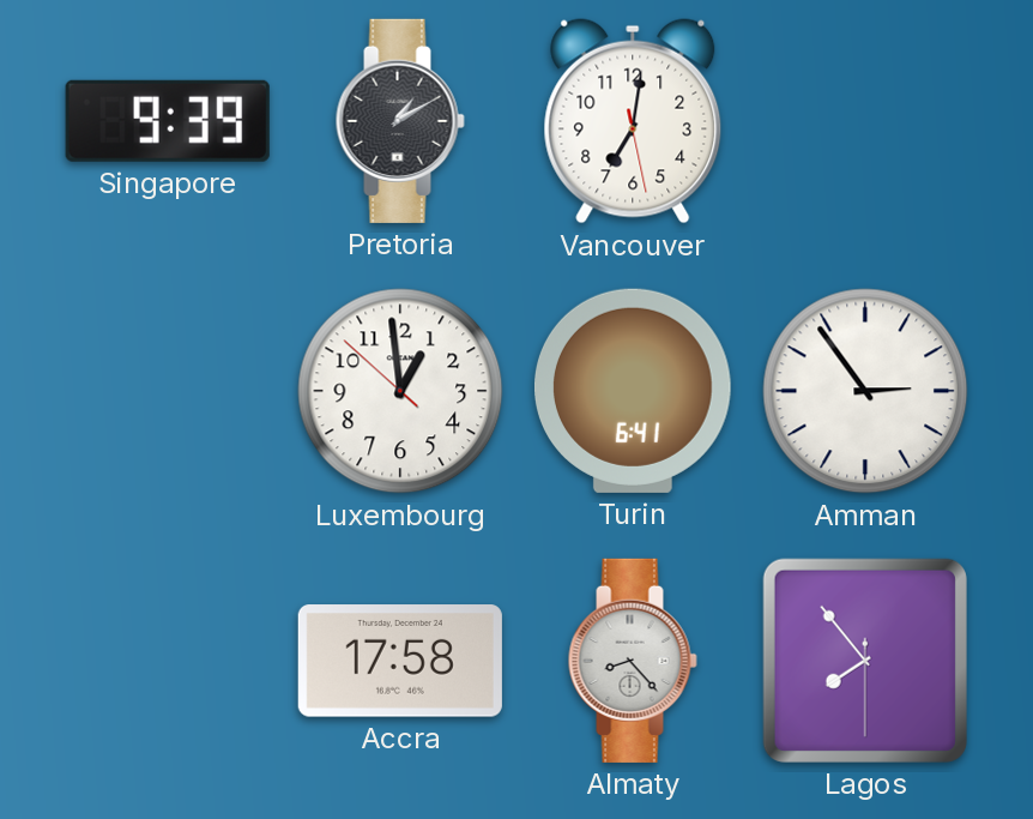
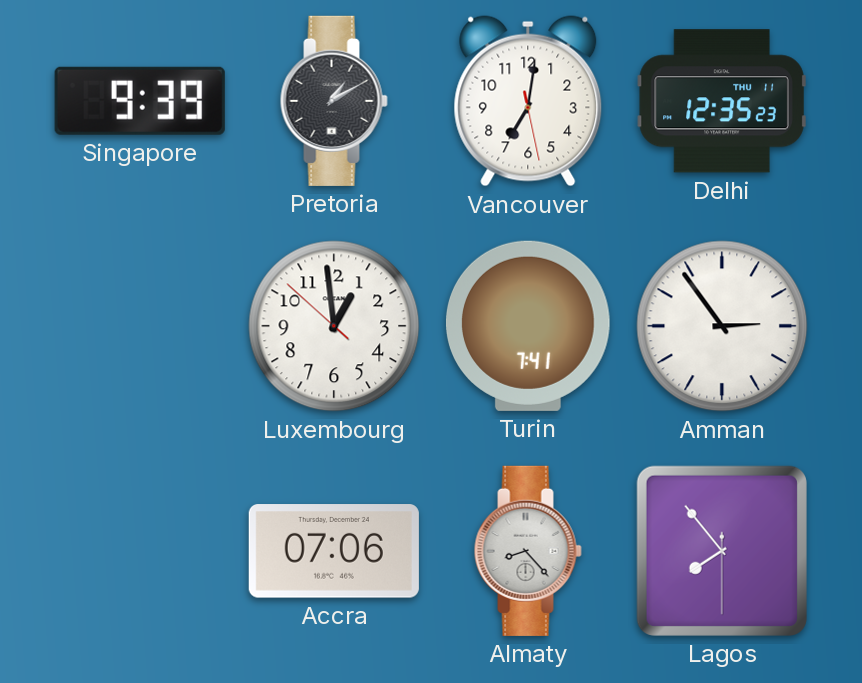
Delhi: none -> 12:35 (722, 101)
Turin: 6:41 -> 7:41 (528, 326)
Accra: 17:58 -> 07:06 (334, 551)
